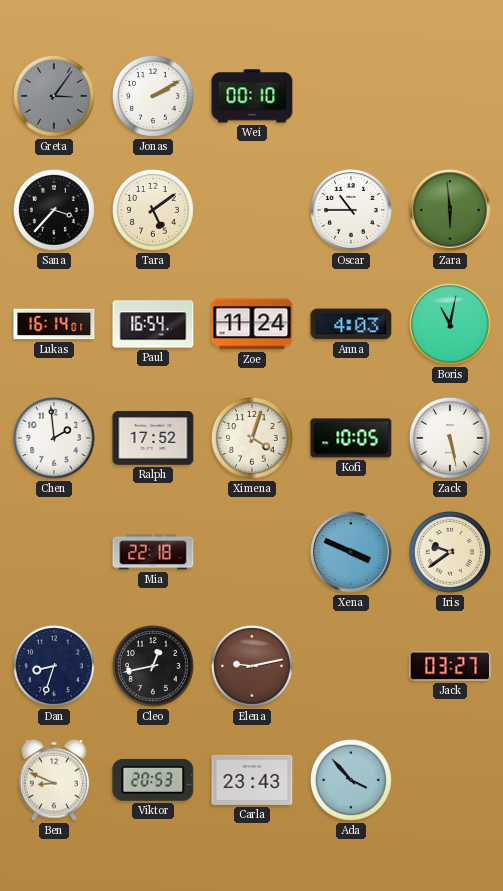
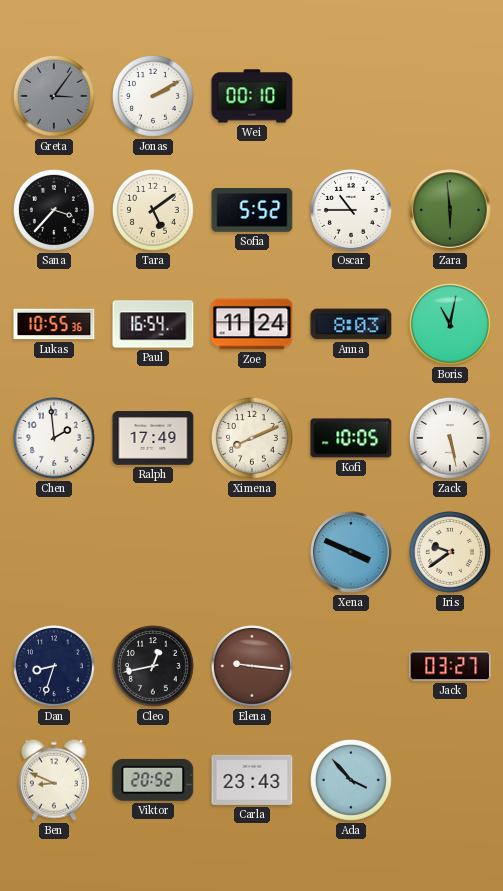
Sofia: none -> 5:52 (252, 211)
Lukas: 16:14 -> 10:55 (54, 324)
Anna: 4:03 -> 8:03 (351, 324)
Ralph: 17:52 -> 17:49 (153, 438)
Ximena: 4:03 -> 8:11 (252, 438)
Mia: 22:18 -> none (153, 552)
Elena: 9:13 -> 9:16 (252, 666)
Viktor: 20:53 -> 20:52 (153, 780)
